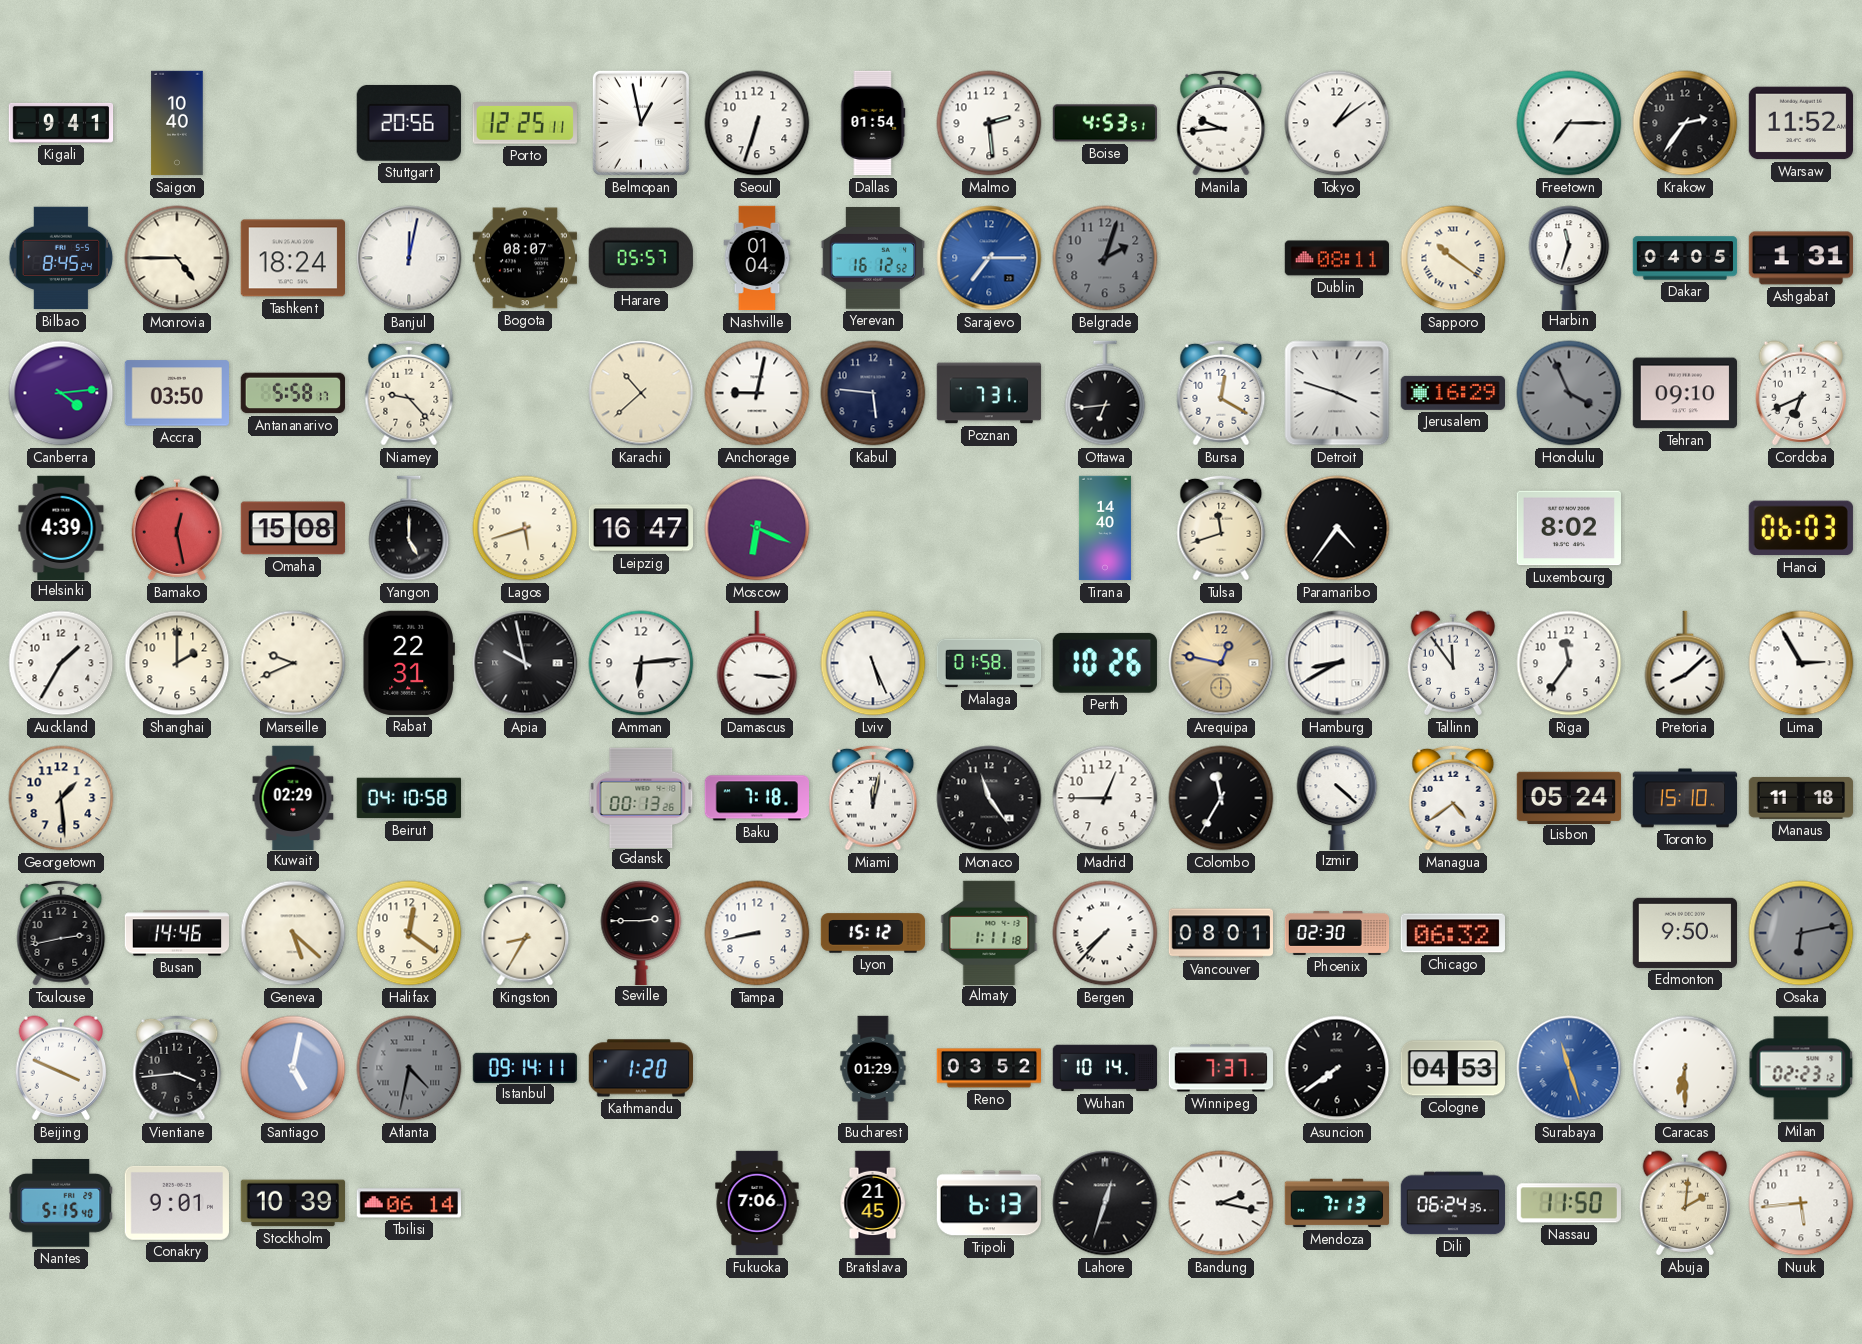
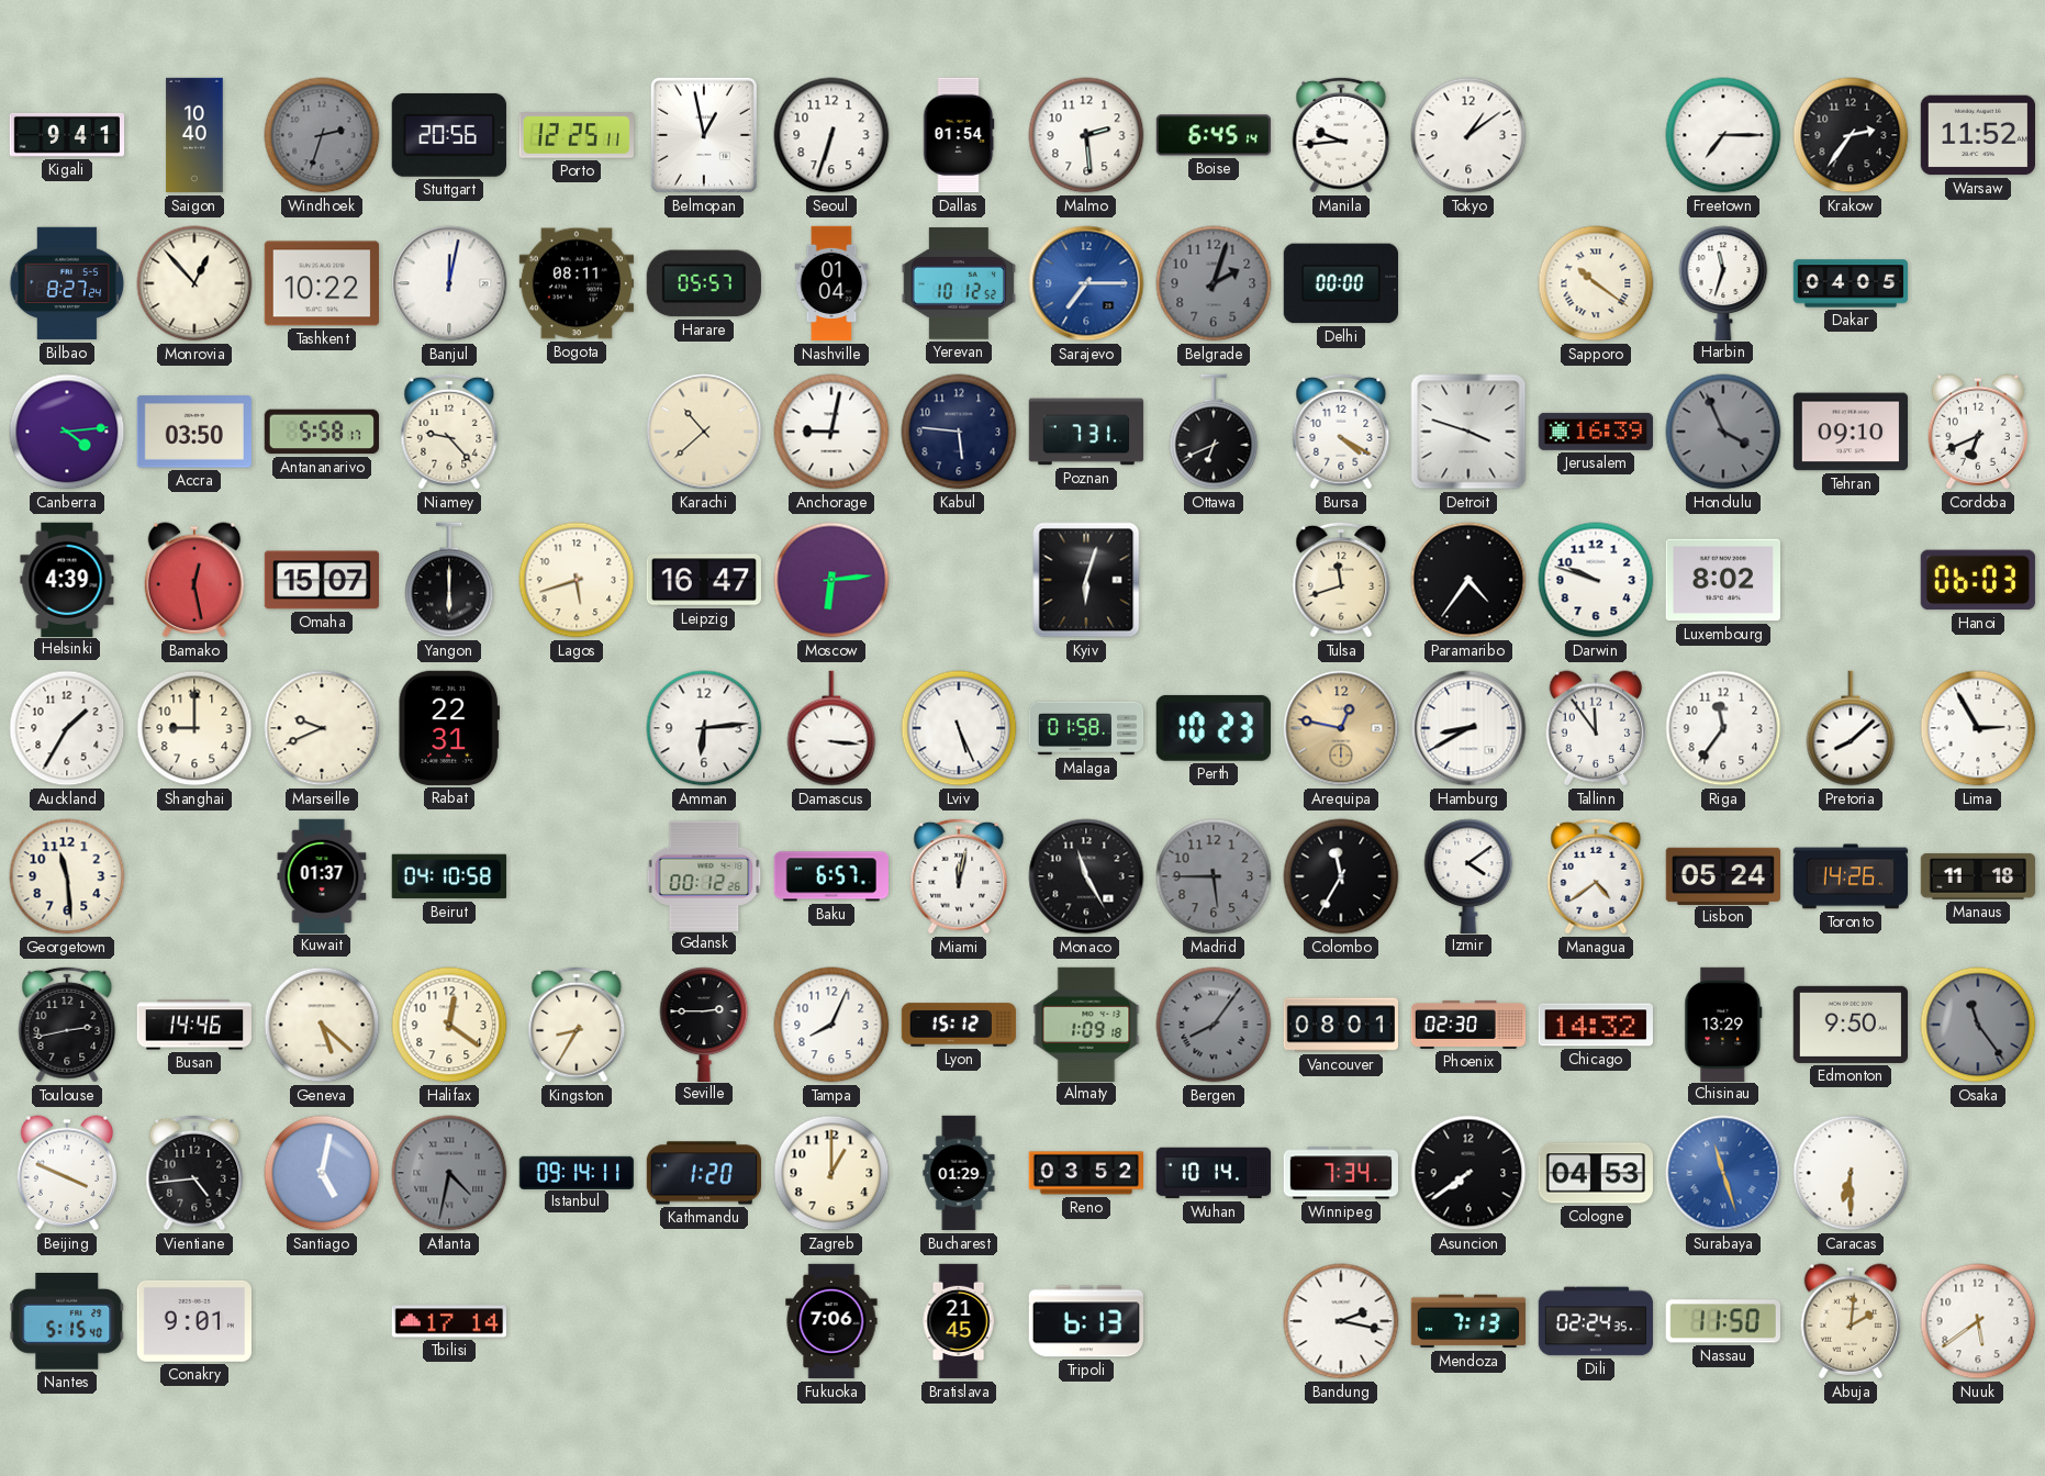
Windhoek: none -> 2:33 (322, 135)
Boise: 4:53 -> 6:45 (1213, 135)
Bilbao: 8:45 -> 8:27 (67, 283)
Monrovia: 4:45 -> 12:53 (194, 283)
Tashkent: 18:24 -> 10:22 (321, 283)
Bogota: 08:07 -> 08:11 (575, 283)
Yerevan: 16:12 -> 10:12 (958, 283)
Delhi: none -> 00:00 (1340, 283)
Dublin: 08:11 -> none (1336, 258)
Ashgabat: 1:31 -> none (1800, 258)
Ottawa: 6:44 -> 6:41 (1214, 432)
Bursa: 12:20 -> 4:20 (1341, 432)
Jerusalem: 16:29 -> 16:39 (1595, 432)
Omaha: 15:08 -> 15:07 (322, 580)
Yangon: 5:00 -> 6:00 (449, 580)
Moscow: 6:19 -> 6:14 (831, 580)
Kyiv: none -> 6:03 (1086, 580)
Tirana: 14:40 -> none (1105, 528)
Darwin: none -> 9:48 (1596, 580)
Shanghai: 2:00 -> 9:00 (194, 728)
Apia: 9:58 -> none (525, 663)
Perth: 10:26 -> 10:23 (1214, 728)
Georgetown: 1:29 -> 11:29 (67, 876)
Kuwait: 02:29 -> 01:37 (322, 875)
Gdansk: 00:13 -> 00:12 (704, 875)
Baku: 7:18 -> 6:57 (830, 876)
Monaco: 11:24 -> 11:25 (1086, 876)
Madrid: 12:45 -> 5:45 (1214, 876)
Madrid dial: white -> grey (1214, 876)
Izmir: 4:22 -> 4:09 (1468, 875)
Toronto: 15:10 -> 14:26 (1851, 876)
Tampa: 8:43 -> 8:04 (831, 1025)
Almaty: 1:11 -> 1:09 (1086, 1024)
Bergen: 7:37 -> 8:06 (1214, 1025)
Bergen dial: white -> grey (1214, 1025)
Chicago: 06:32 -> 14:32 (1595, 1025)
Chisinau: none -> 13:29 (1723, 1024)
Osaka: 6:13 -> 11:24 (1978, 1025)
Vientiane: 3:44 -> 4:44 (194, 1173)
Zagreb: none -> 1:00 (831, 1173)
Winnipeg: 7:37 -> 7:34 (1341, 1173)
Milan: 02:23 -> none (1801, 1068)
Stockholm: 10:39 -> none (292, 1203)
Tbilisi: 06:14 -> 17:14 (448, 1321)
Lahore: 12:33 -> none (1105, 1203)
Dili: 06:24 -> 02:24 (1596, 1321)
Nuuk: 5:44 -> 5:39 (1978, 1321)
